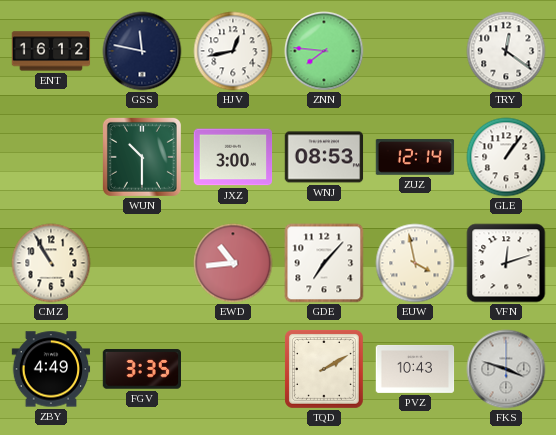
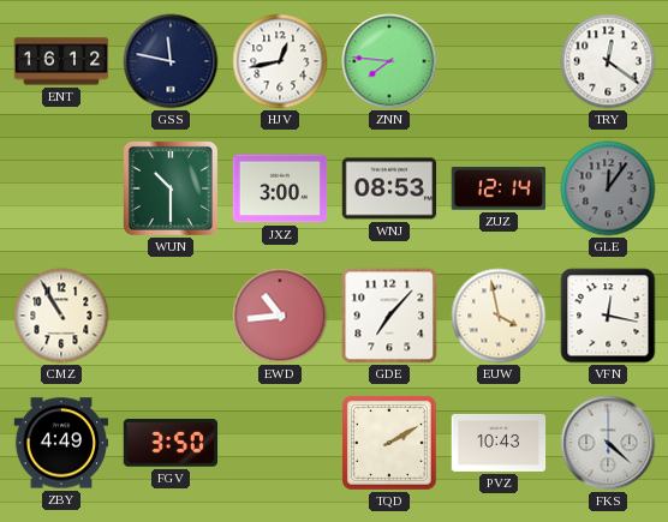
GLE: 1:06 -> 12:06 (608, 188)
GLE dial: white -> grey (608, 188)
VFN: 12:12 -> 12:17 (608, 316)
FGV: 3:35 -> 3:50 (169, 443)
FKS: 3:48 -> 4:22 (608, 443)
